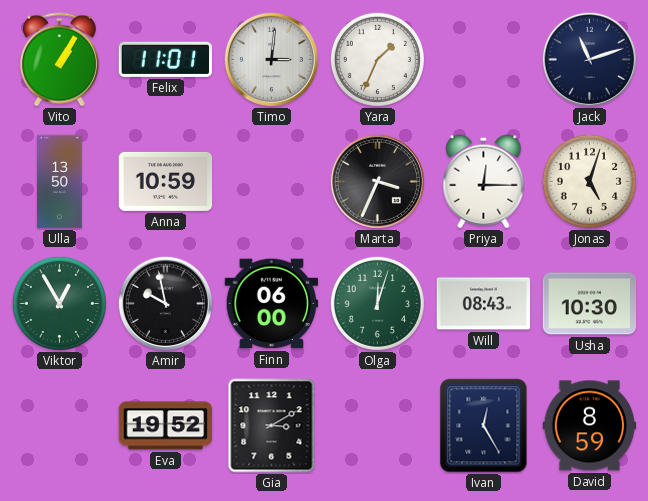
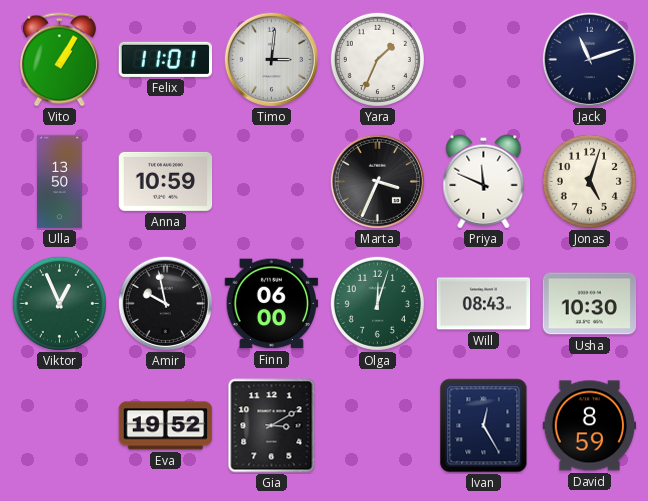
Priya: 12:15 -> 11:49 (484, 182)
Viktor: 12:55 -> 12:56 (59, 303)
